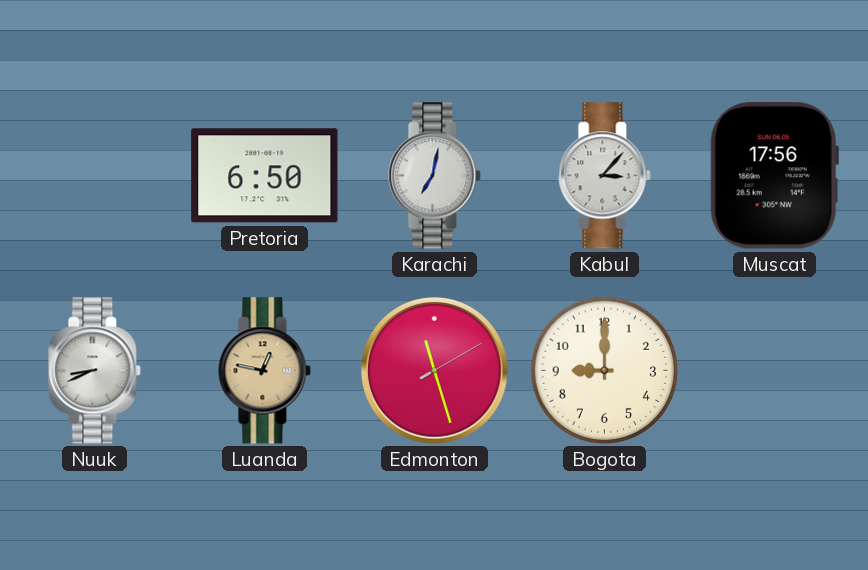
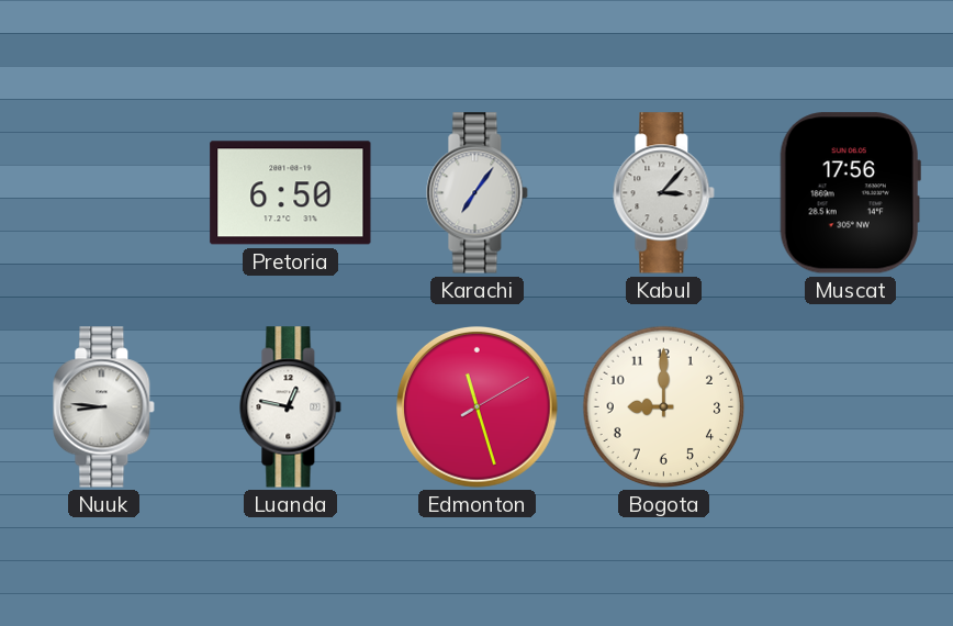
Karachi: 7:02 -> 7:06 (478, 193)
Nuuk: 8:41 -> 8:46 (104, 407)
Luanda dial: champagne -> white (291, 407)
